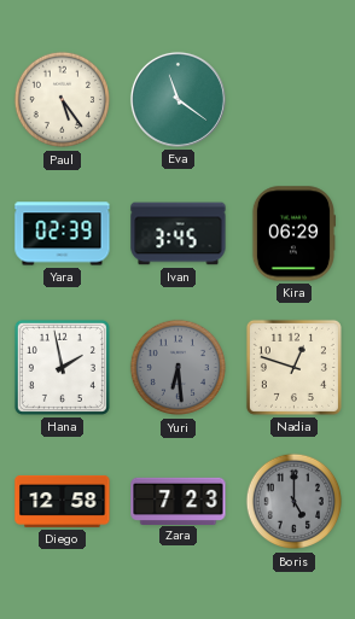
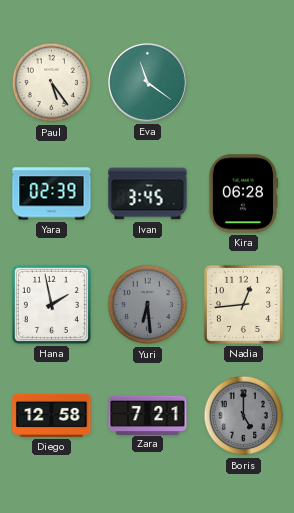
Kira: 06:29 -> 06:28 (242, 194)
Nadia: 12:48 -> 12:44 (243, 304)
Zara: 7:23 -> 7:21 (148, 415)
